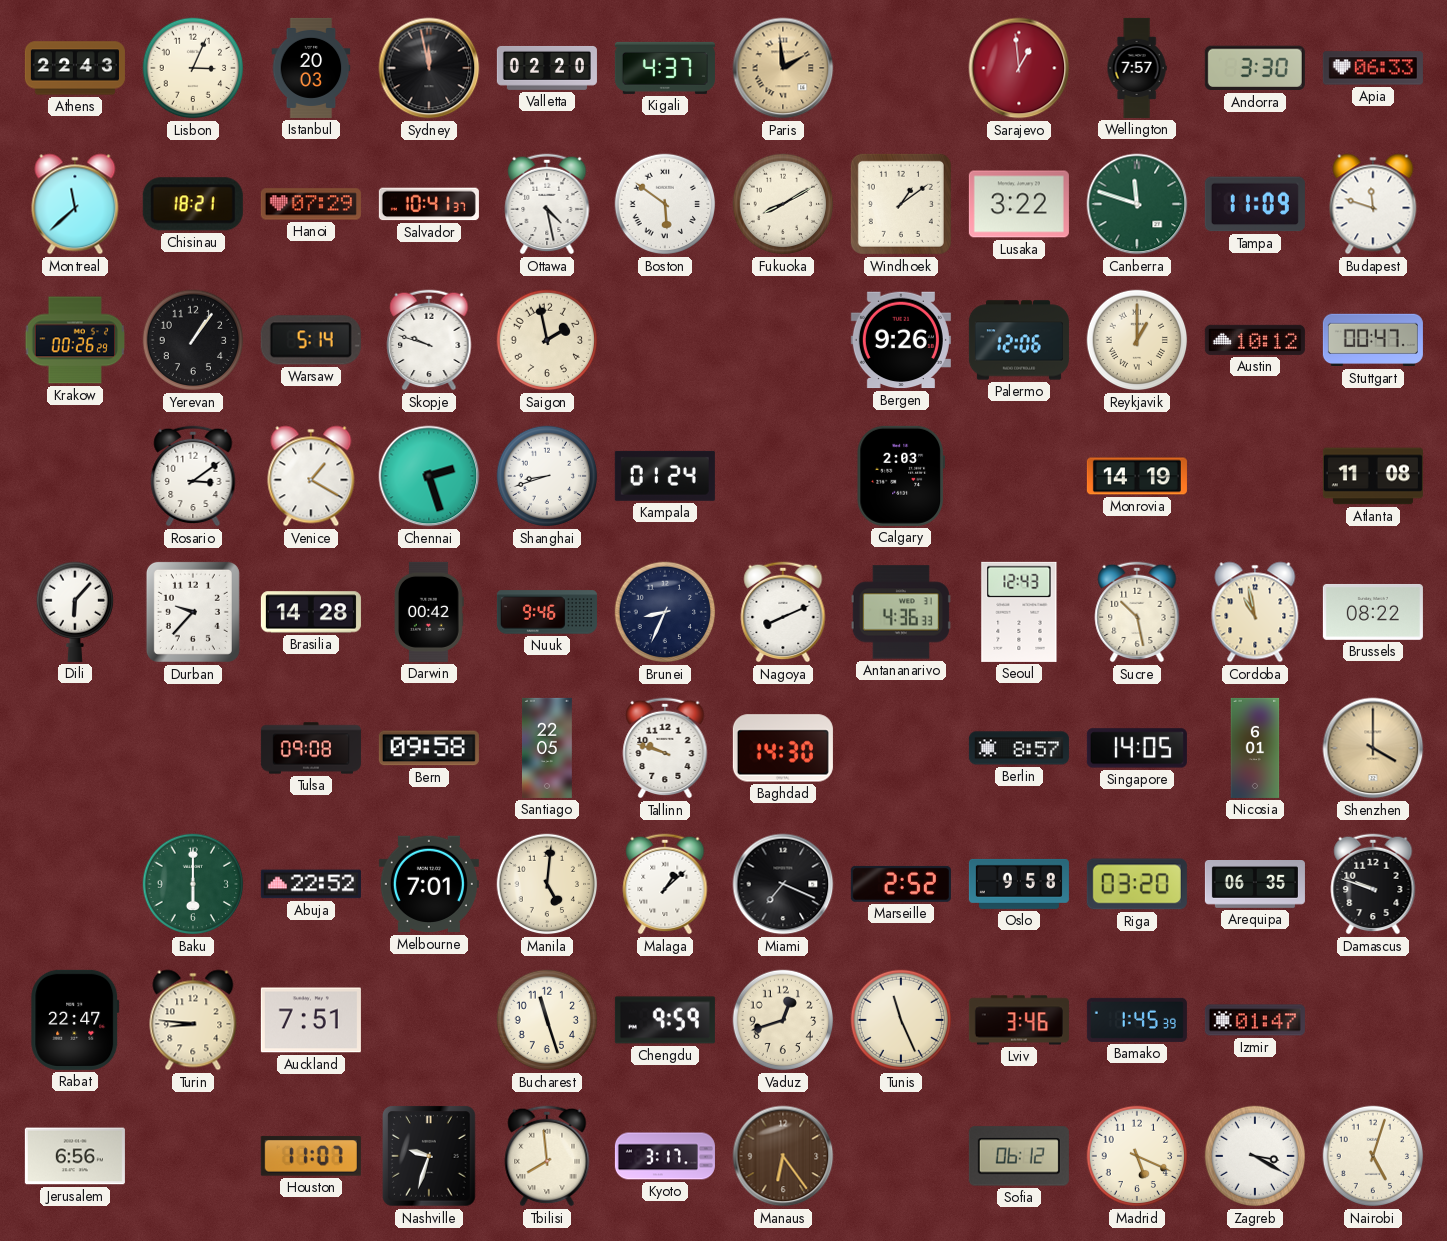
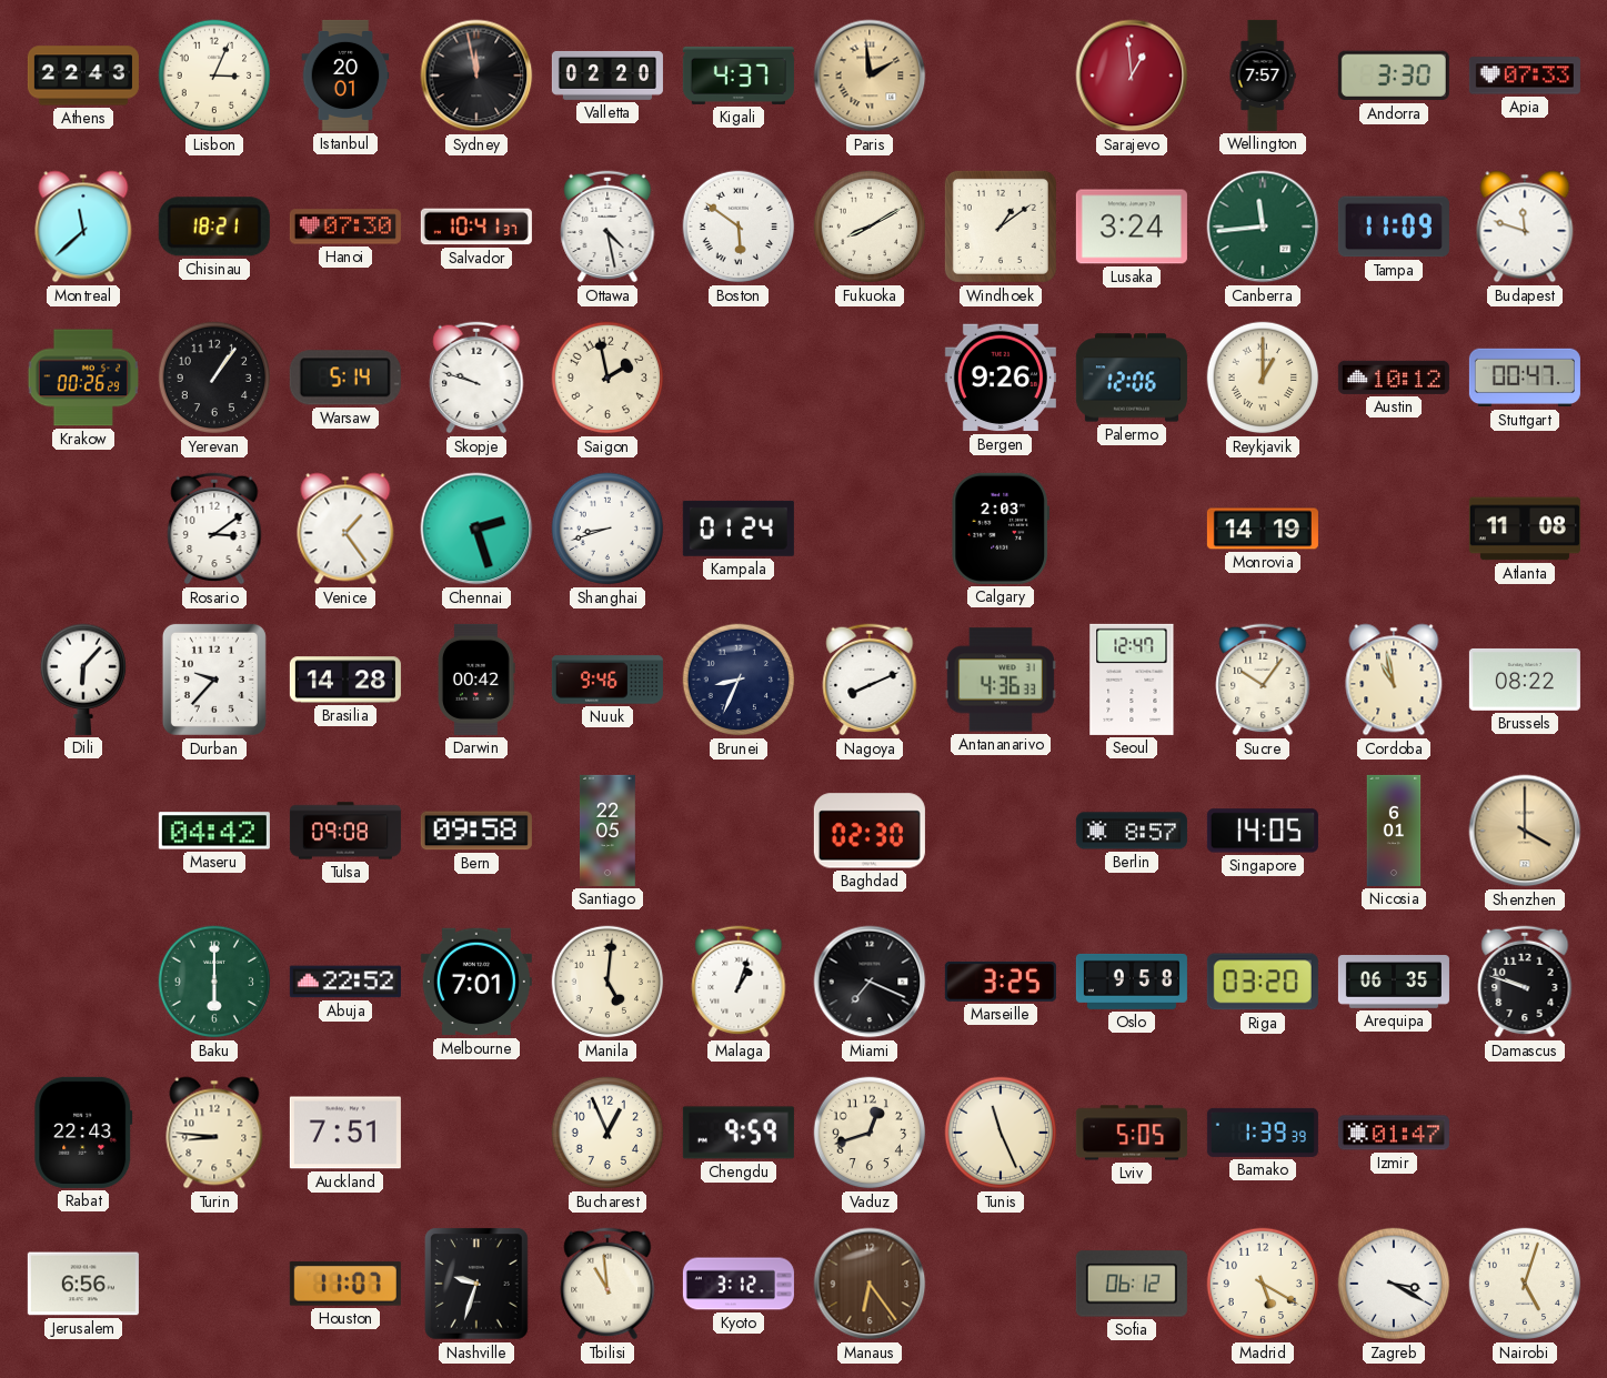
Istanbul: 20:03 -> 20:01 (345, 76)
Apia: 06:33 -> 07:33 (1525, 76)
Hanoi: 07:29 -> 07:30 (345, 227)
Lusaka: 3:22 -> 3:24 (1132, 227)
Canberra: 11:48 -> 11:44 (1263, 227)
Venice: 1:20 -> 1:24 (345, 529)
Seoul: 12:43 -> 12:47 (1132, 680)
Sucre: 10:28 -> 10:06 (1263, 680)
Maseru: none -> 04:42 (214, 831)
Tallinn: 9:48 -> none (665, 748)
Baghdad: 14:30 -> 02:30 (870, 831)
Malaga: 1:08 -> 1:03 (739, 982)
Marseille: 2:52 -> 3:25 (1001, 982)
Rabat: 22:47 -> 22:43 (83, 1133)
Bucharest: 11:27 -> 12:56 (607, 1133)
Lviv: 3:46 -> 5:05 (1132, 1133)
Bamako: 1:45 -> 1:39 (1263, 1133)
Tbilisi: 7:59 -> 10:59 (607, 1284)
Kyoto: 3:17 -> 3:12 (739, 1284)
Madrid: 5:19 -> 5:20 (1263, 1284)
